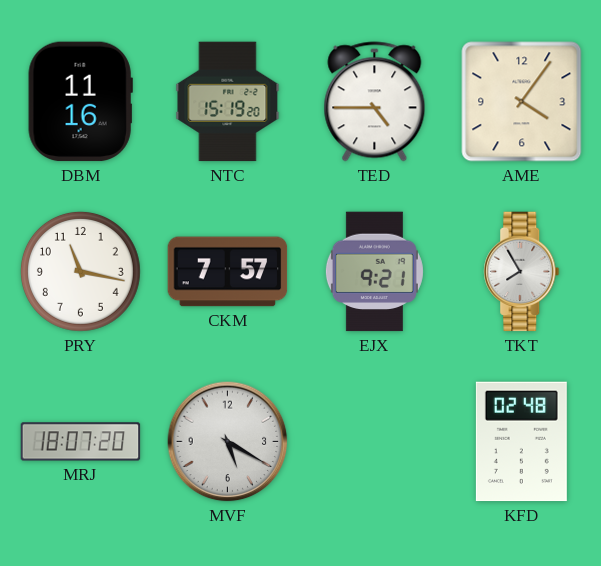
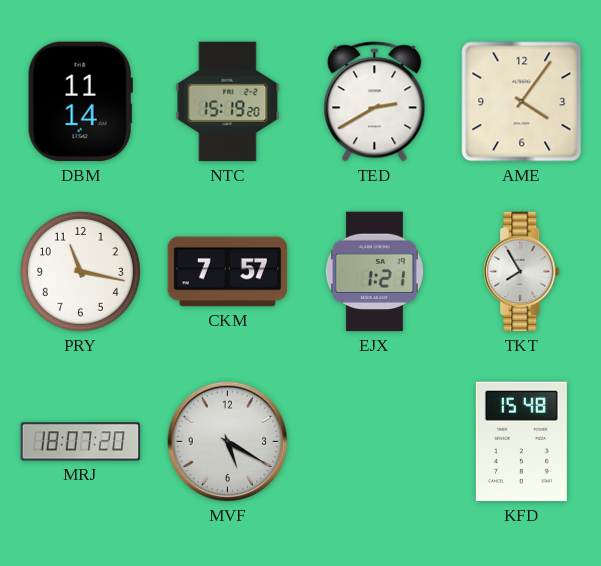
DBM: 11:16 -> 11:14 (80, 102)
TED: 4:45 -> 2:40 (375, 102)
EJX: 9:21 -> 1:21 (374, 272)
KFD: 02:48 -> 15:48 (521, 442)
